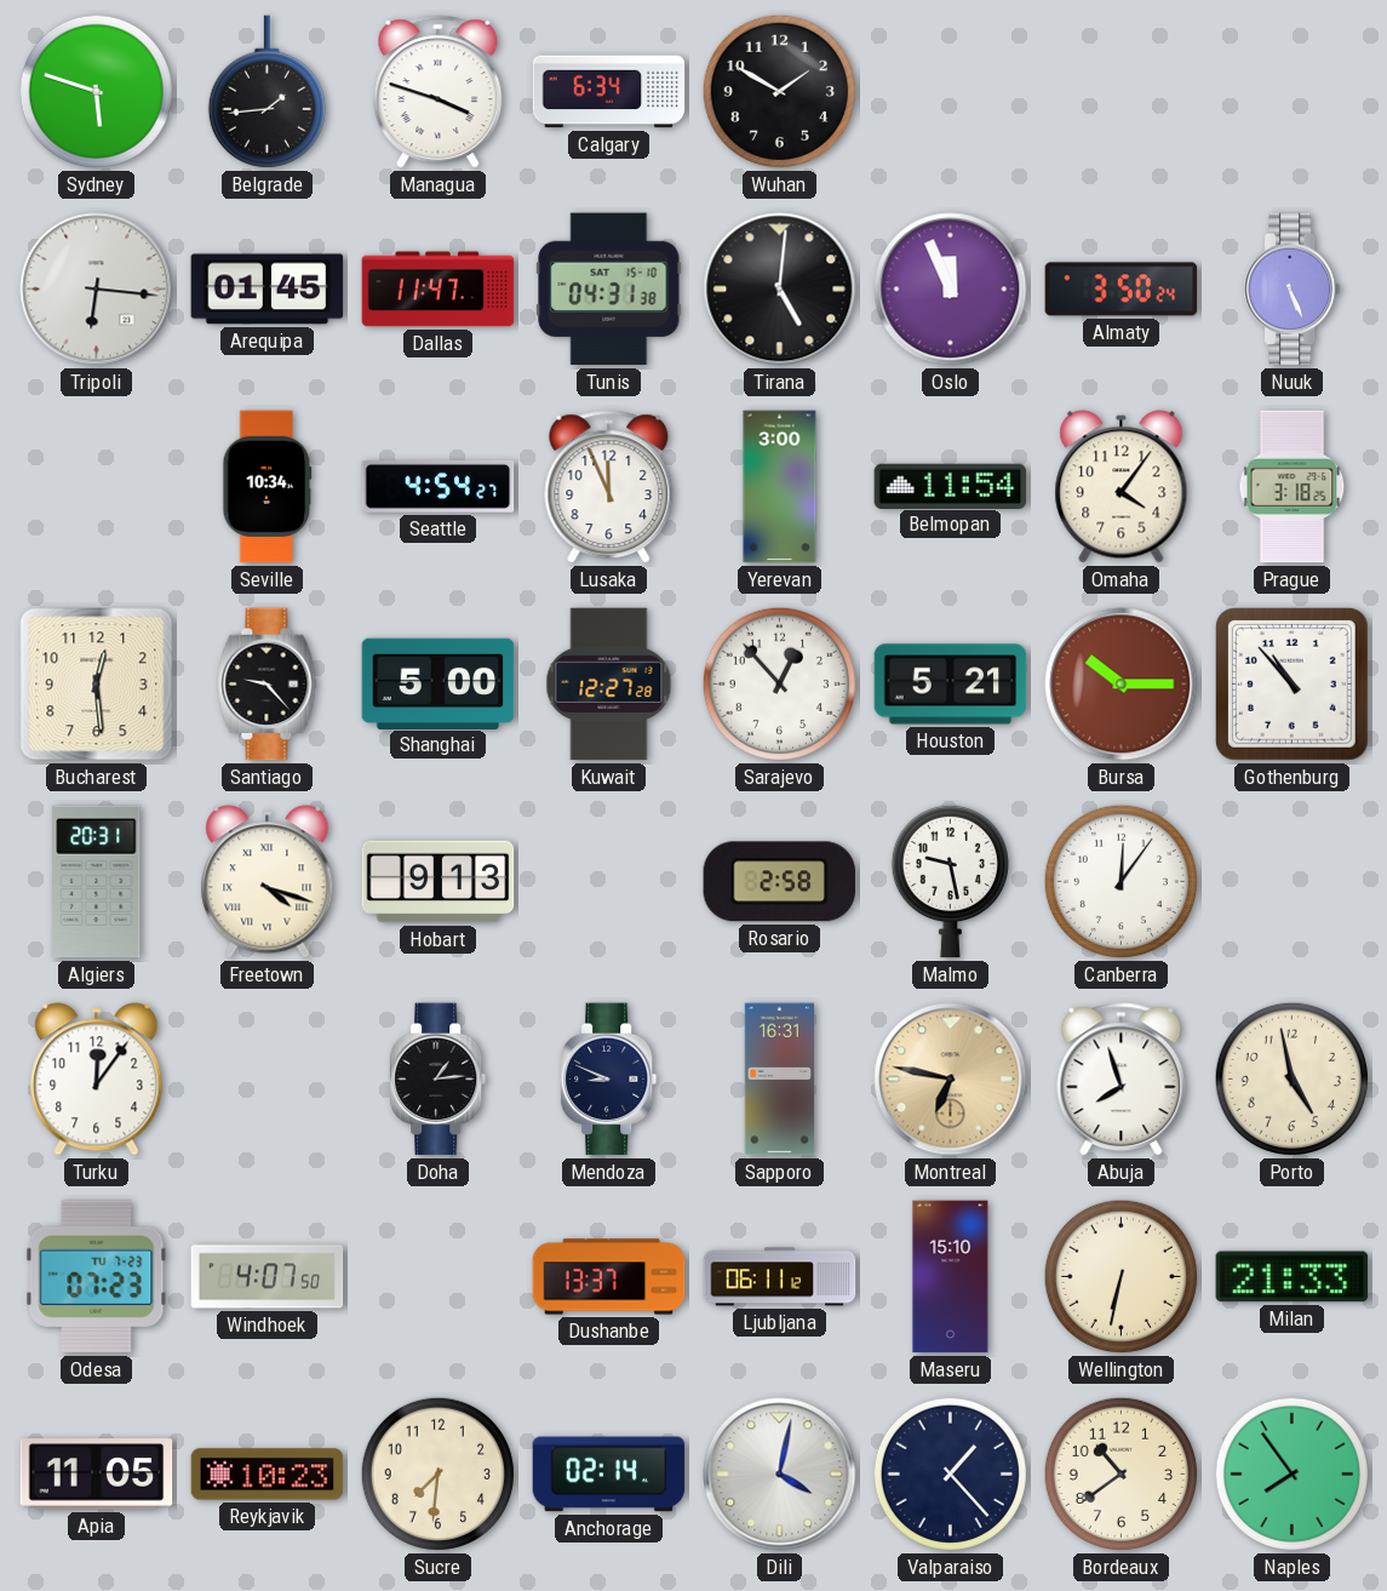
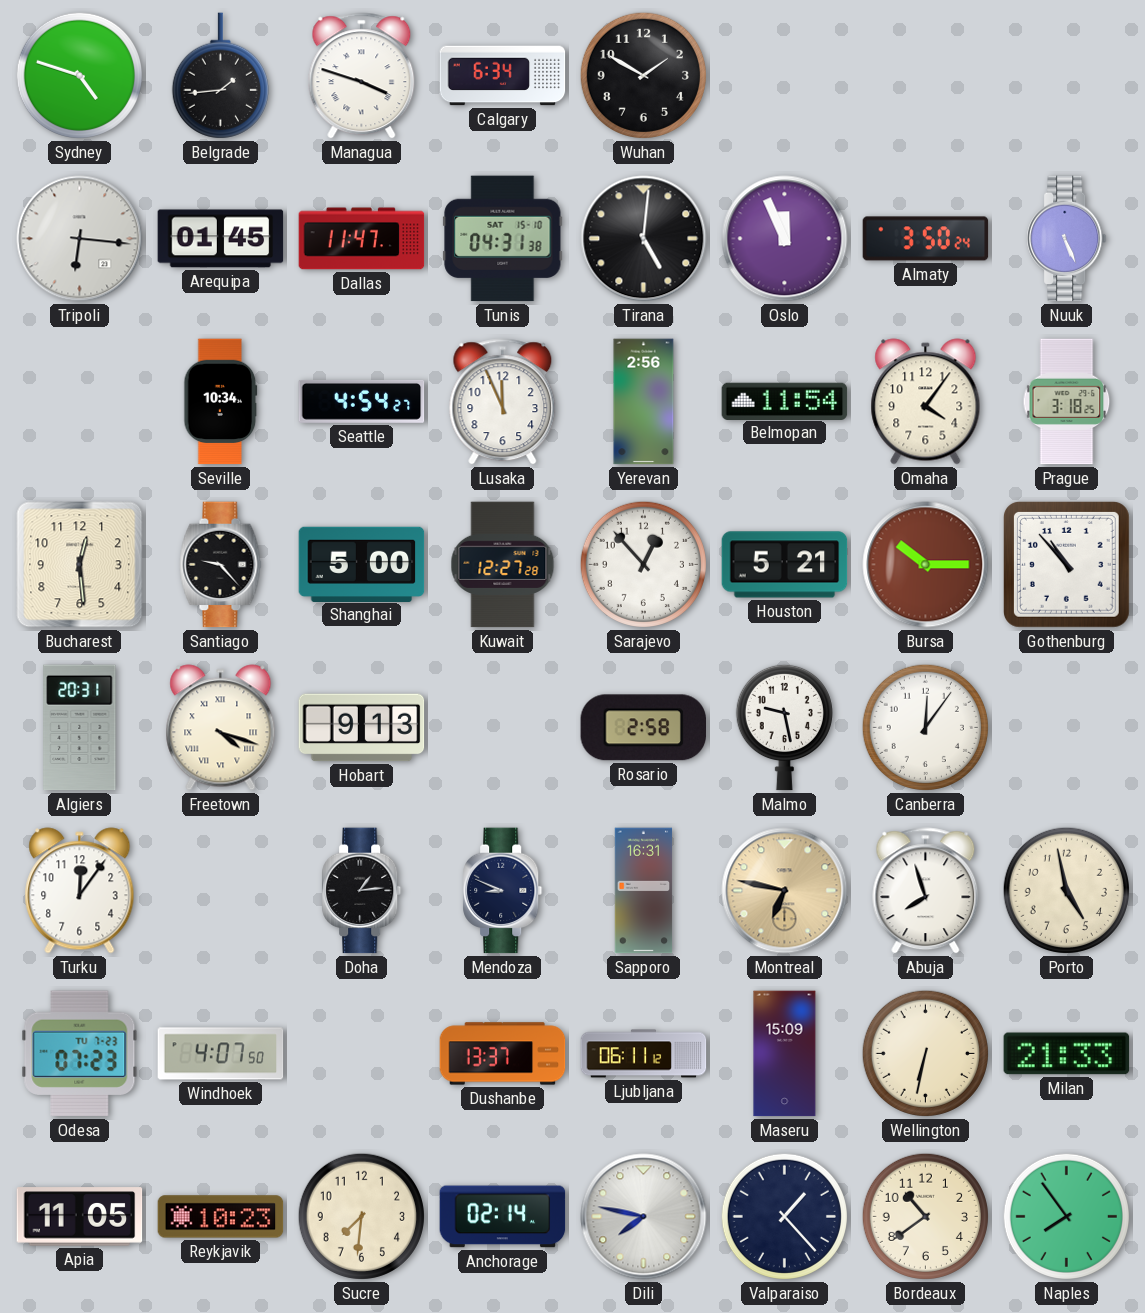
Sydney: 5:48 -> 4:48 (79, 75)
Yerevan: 3:00 -> 2:56 (644, 402)
Maseru: 15:10 -> 15:09 (785, 1054)
Dili: 4:02 -> 7:47 (644, 1217)
